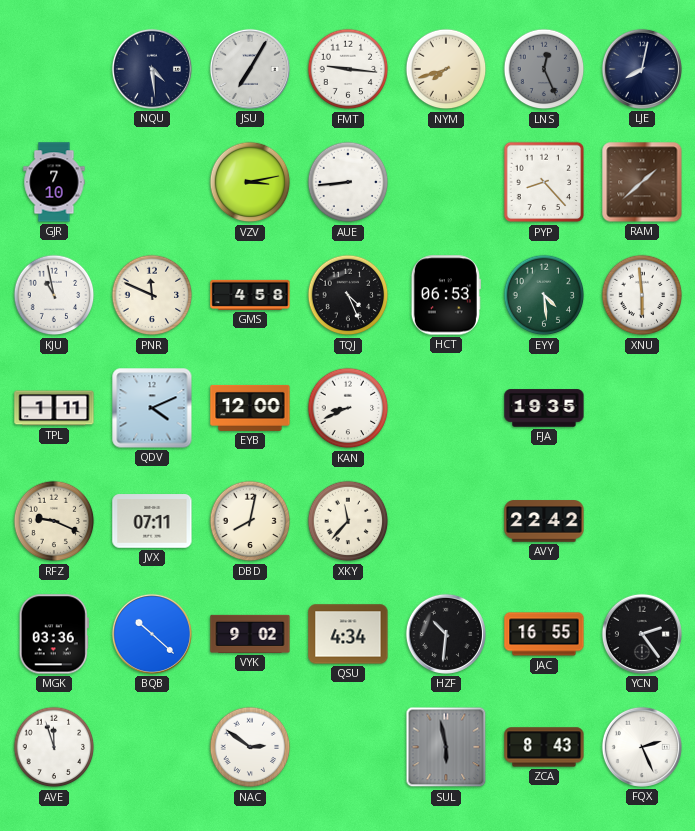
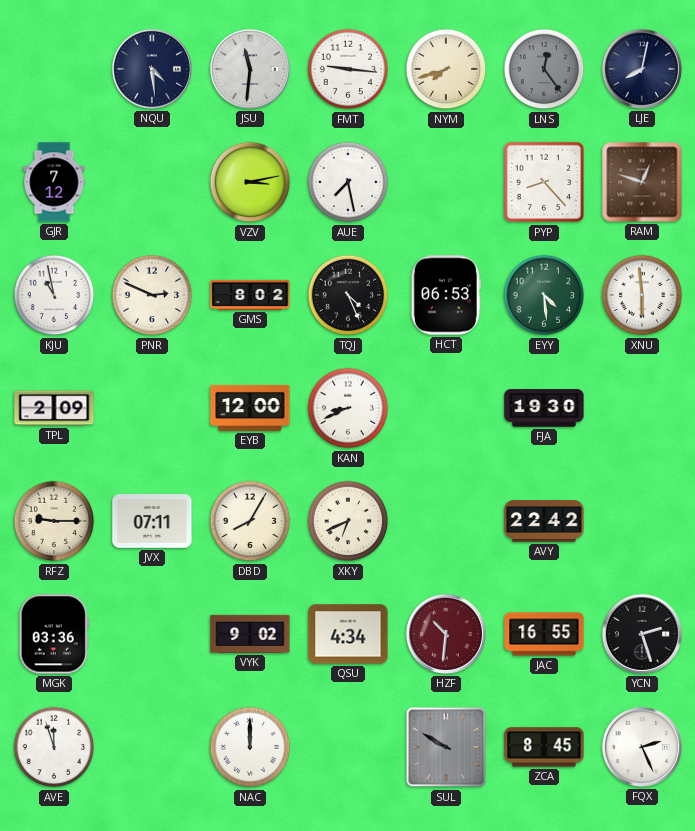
JSU: 7:05 -> 11:31 (250, 69)
LNS: 12:26 -> 12:24 (544, 69)
GJR: 7:10 -> 7:12 (54, 182)
AUE: 8:44 -> 7:28 (348, 182)
RAM: 1:38 -> 12:48 (642, 182)
PNR: 11:49 -> 2:49 (152, 295)
GMS: 4:58 -> 8:02 (250, 295)
TPL: 1:11 -> 2:09 (54, 408)
QDV: 4:11 -> none (152, 408)
FJA: 19:35 -> 19:30 (544, 408)
RFZ: 9:19 -> 9:15 (54, 521)
DBD: 8:02 -> 8:05 (250, 521)
XKY: 11:37 -> 6:41 (348, 521)
BQB: 10:22 -> none (152, 634)
HZF dial: black -> burgundy (446, 634)
YCN: 2:24 -> 2:27 (642, 634)
NAC: 2:51 -> 12:00 (250, 747)
SUL: 5:58 -> 9:50 (446, 747)
ZCA: 8:43 -> 8:45 (544, 747)
